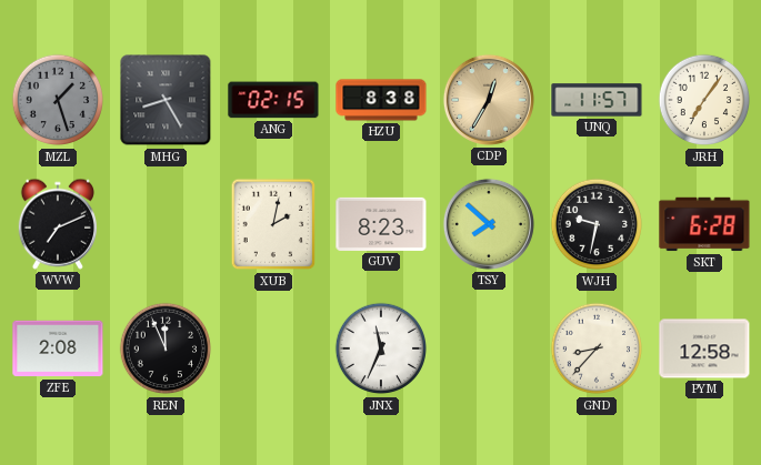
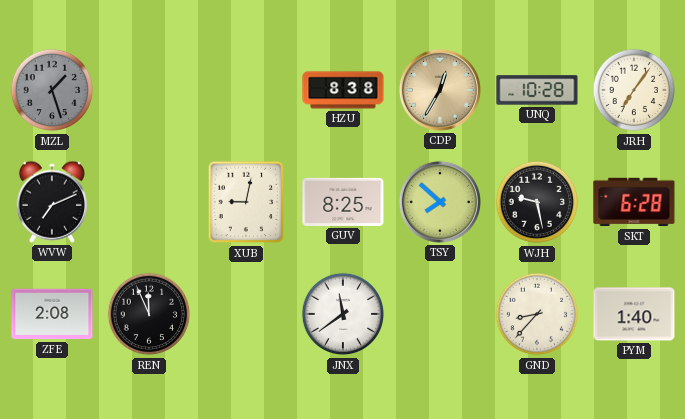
MHG: 8:25 -> none (166, 100)
ANG: 02:15 -> none (273, 100)
UNQ: 11:57 -> 10:28 (537, 90)
XUB: 2:02 -> 9:02 (246, 202)
GUV: 8:23 -> 8:25 (343, 202)
WJH: 9:32 -> 9:28 (537, 202)
JNX: 11:34 -> 11:39 (343, 314)
PYM: 12:58 -> 1:40 (634, 314)
